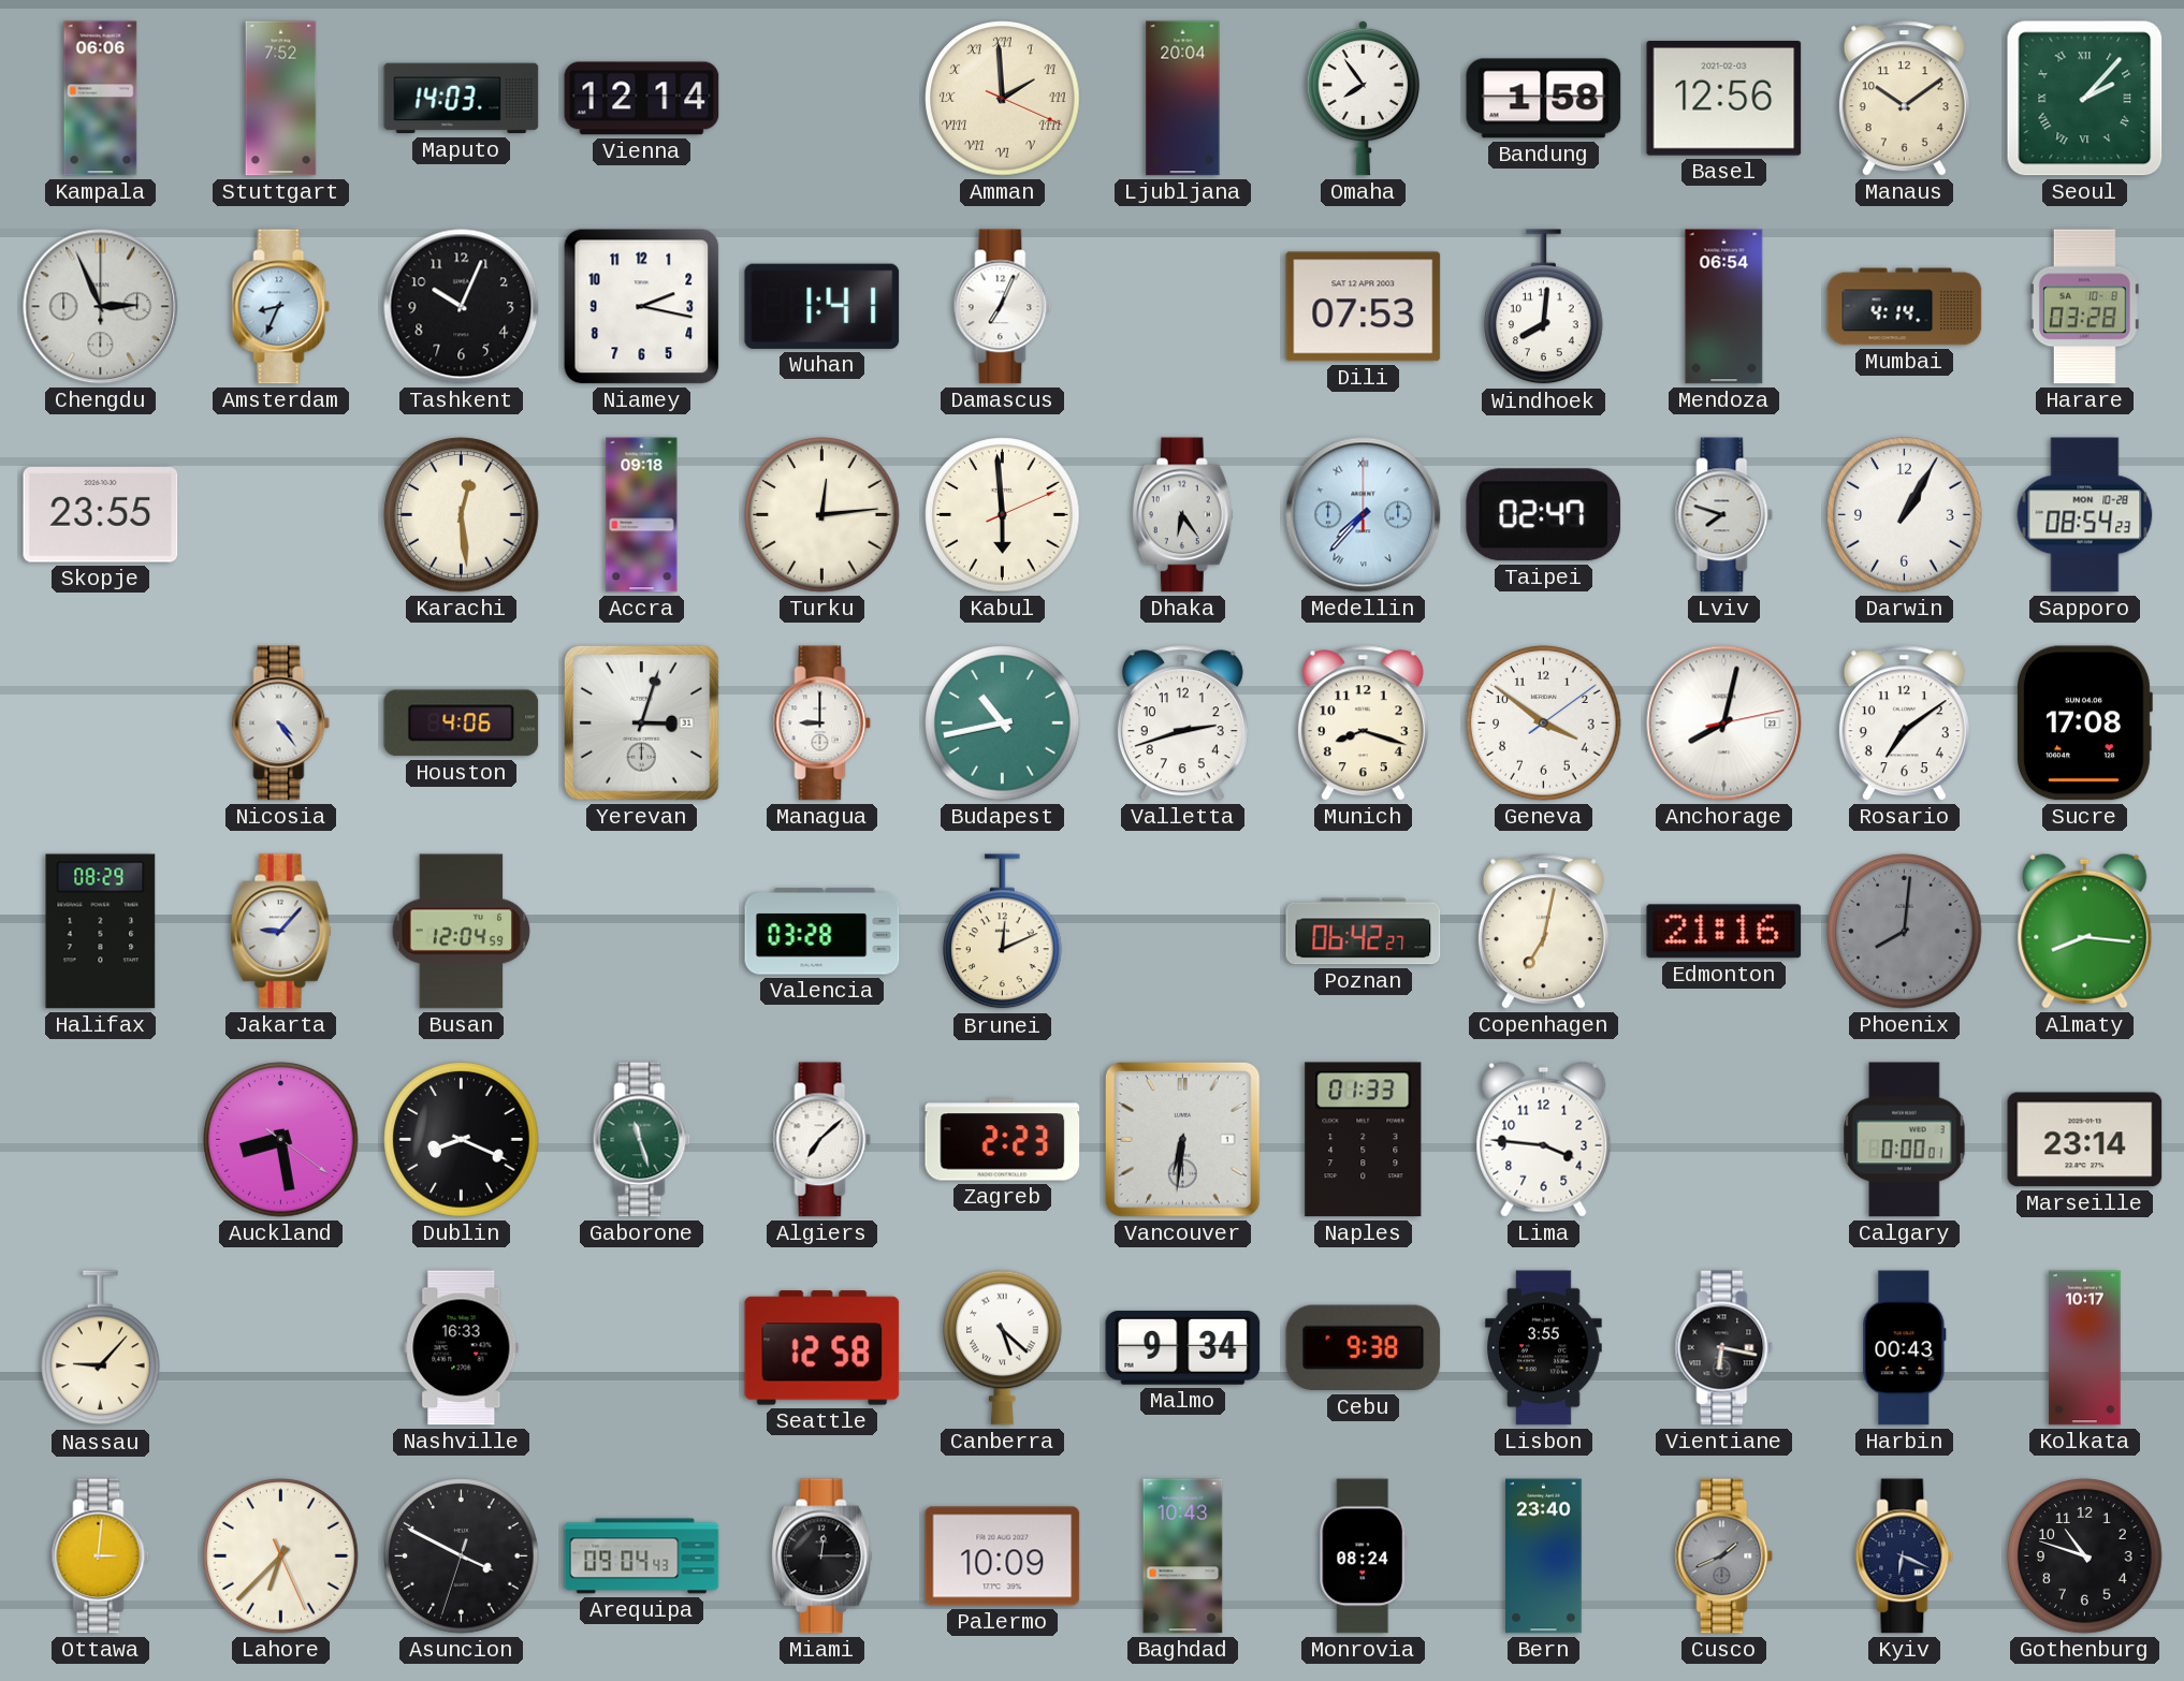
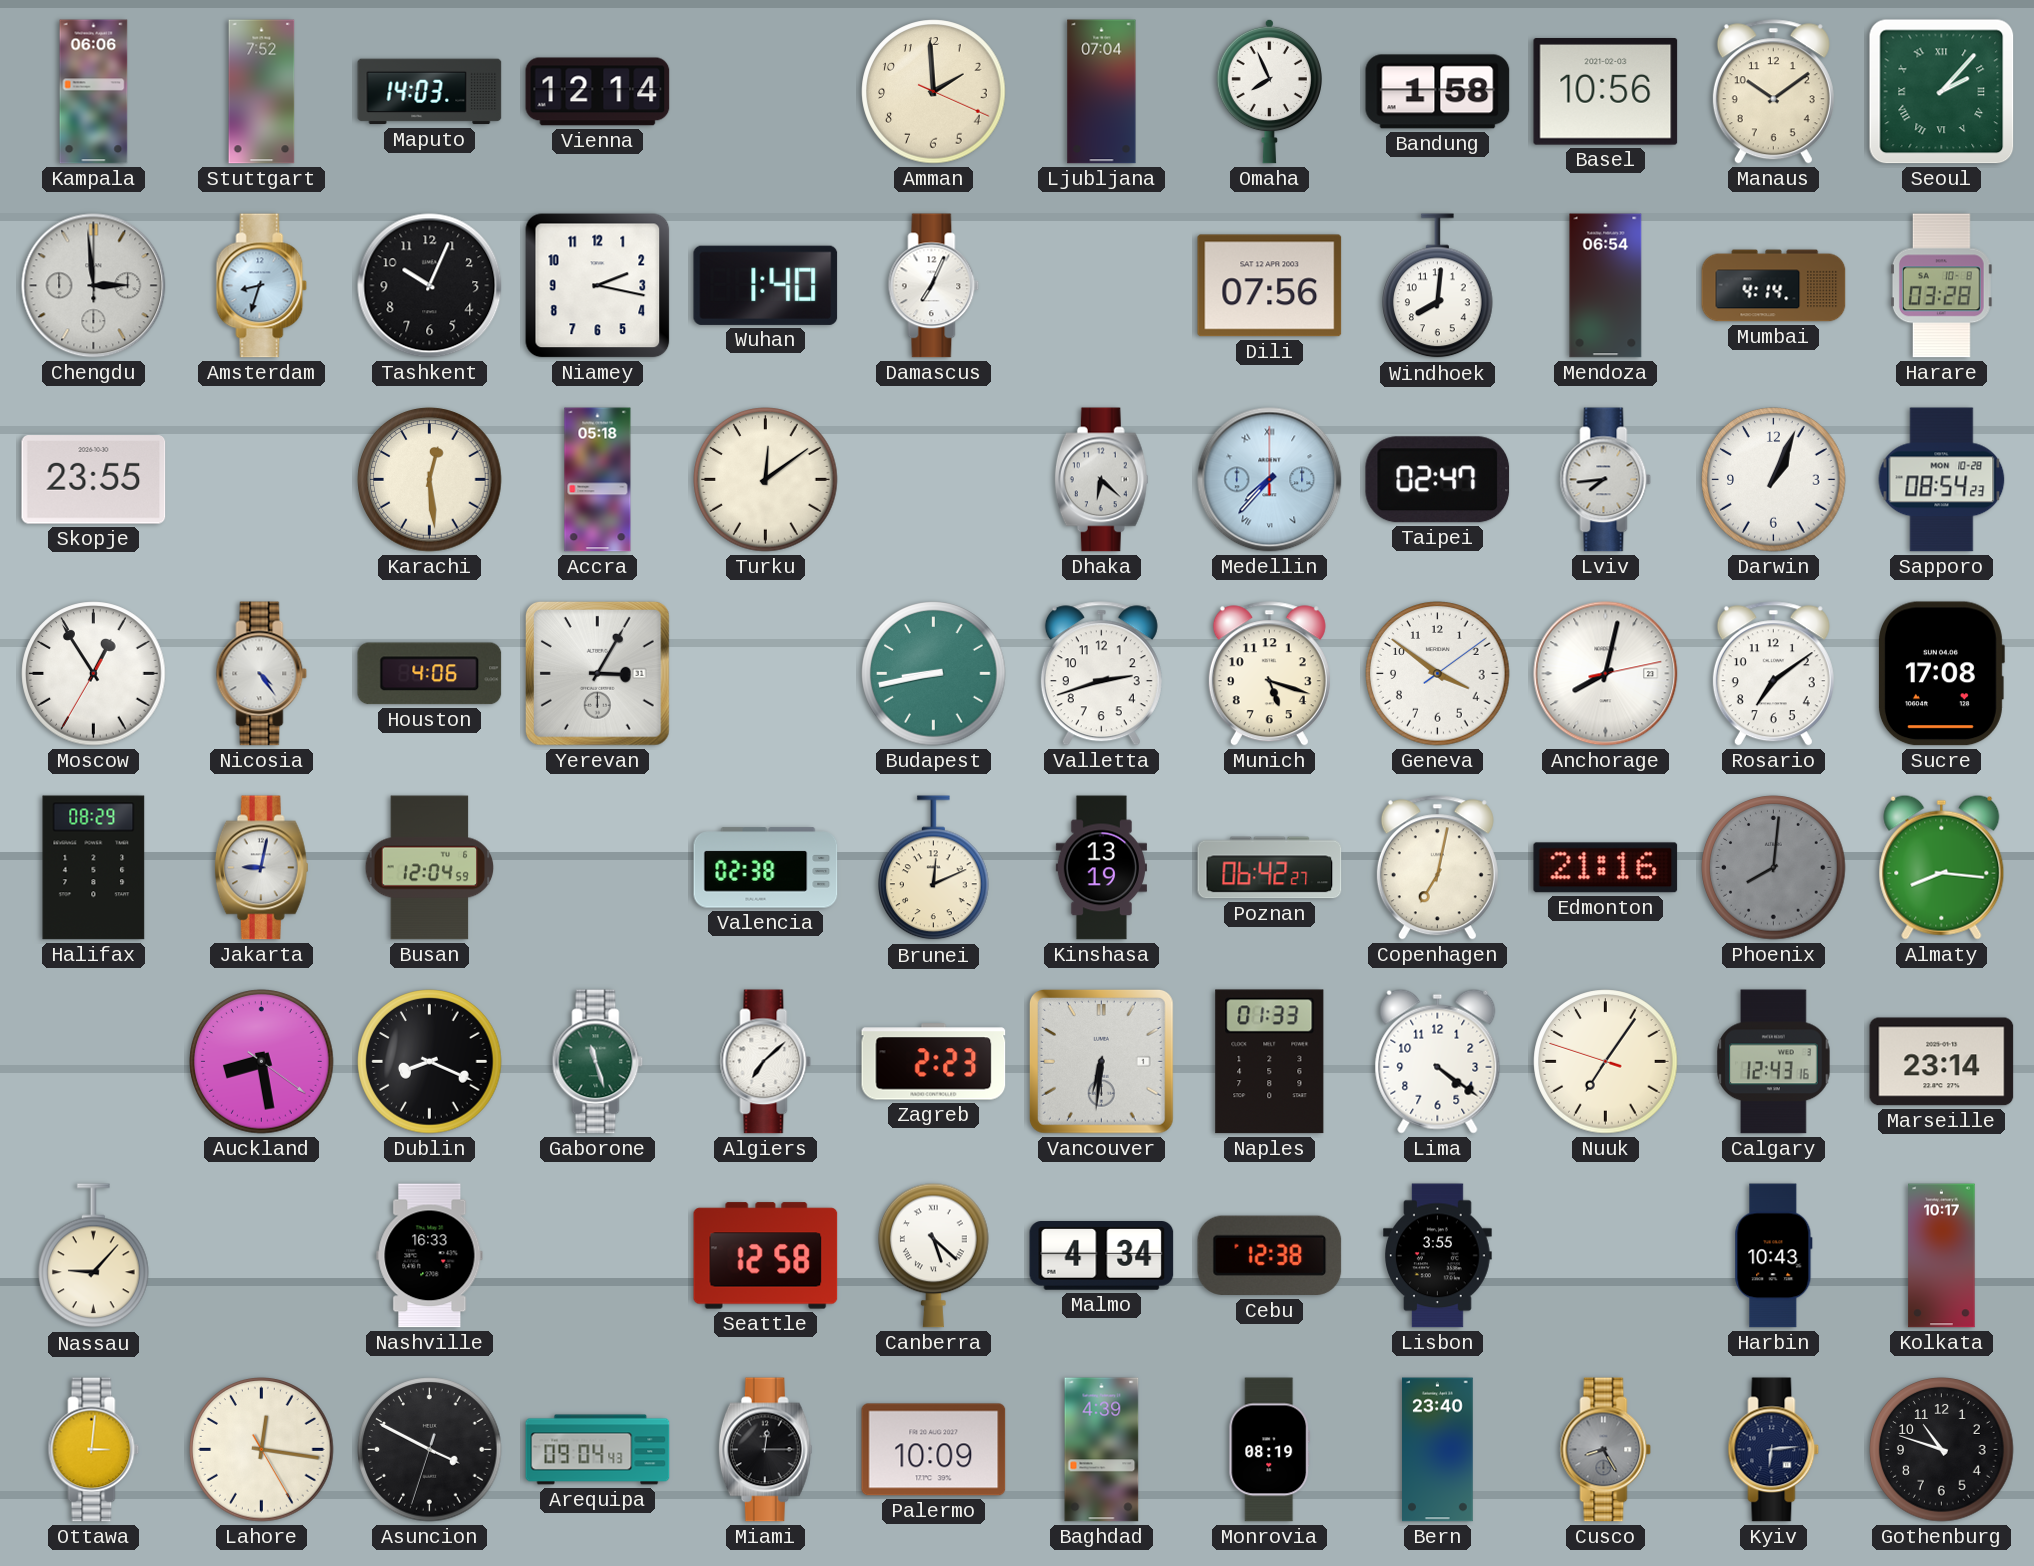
Amman numerals: Roman -> Arabic (934, 92)
Ljubljana: 20:04 -> 07:04 (1102, 92)
Omaha: 7:54 -> 7:56 (1269, 91)
Basel: 12:56 -> 10:56 (1606, 92)
Chengdu: 2:56 -> 2:59 (94, 286)
Amsterdam: 8:34 -> 8:33 (262, 286)
Wuhan: 1:41 -> 1:40 (766, 285)
Dili: 07:53 -> 07:56 (1270, 286)
Accra: 09:18 -> 05:18 (598, 480)
Turku: 12:14 -> 12:09 (766, 480)
Kabul: 5:59 -> none (1003, 515)
Dhaka: 6:24 -> 6:22 (1101, 480)
Lviv: 7:48 -> 7:44 (1606, 480)
Darwin: 1:05 -> 1:04 (1774, 480)
Moscow: none -> 12:54 (94, 674)
Yerevan: 3:03 -> 3:05 (597, 673)
Managua: 9:00 -> none (822, 723)
Budapest: 10:43 -> 8:43 (934, 674)
Munich: 8:18 -> 5:18 (1269, 674)
Jakarta: 9:07 -> 9:02 (261, 868)
Valencia: 03:28 -> 02:38 (766, 868)
Kinshasa: none -> 13:19 (1101, 868)
Lima: 3:46 -> 4:21 (1438, 1061)
Nuuk: none -> 7:05 (1606, 1062)
Calgary: 0:00 -> 12:43 (1774, 1062)
Malmo: 9:34 -> 4:34 (1102, 1256)
Cebu: 9:38 -> 12:38 (1270, 1256)
Vientiane: 6:17 -> none (1724, 1348)
Harbin: 00:43 -> 10:43 (1774, 1256)
Lahore: 6:37 -> 12:16 (262, 1450)
Baghdad: 10:43 -> 4:39 (1102, 1450)
Monrovia: 08:24 -> 08:19 (1270, 1450)
Cusco: 1:41 -> 8:25 (1606, 1450)
Kyiv: 6:19 -> 6:14 (1774, 1450)
